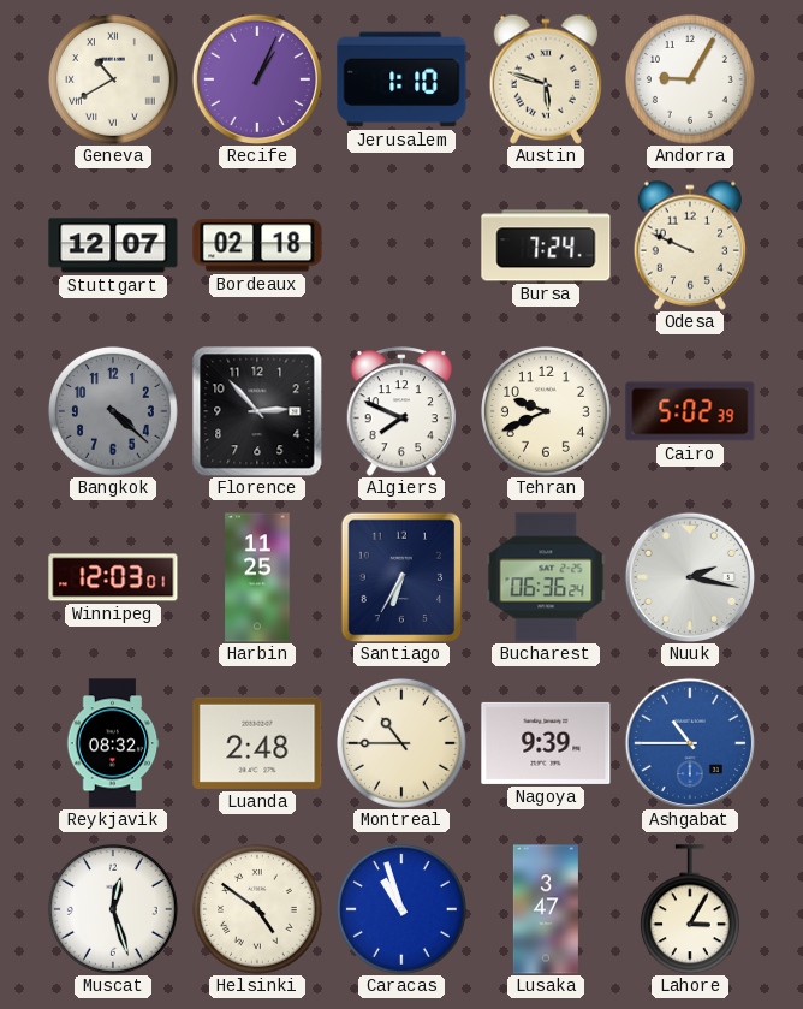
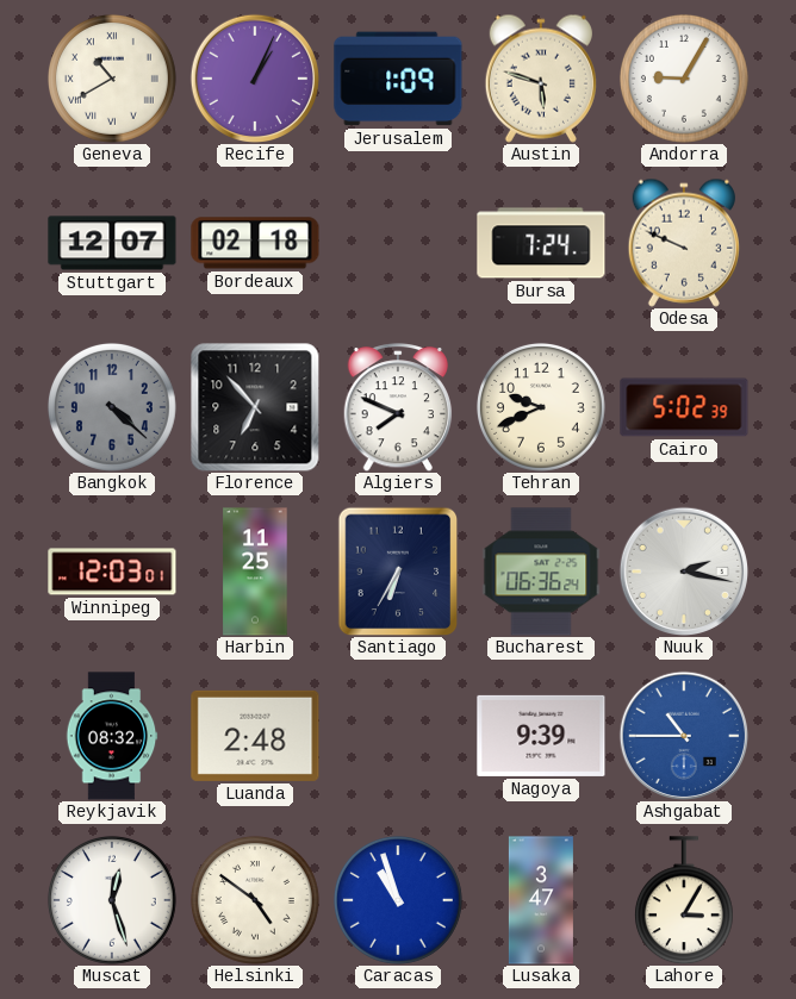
Jerusalem: 1:10 -> 1:09 (398, 79)
Florence: 2:53 -> 6:53 (255, 407)
Montreal: 10:45 -> none (401, 743)
